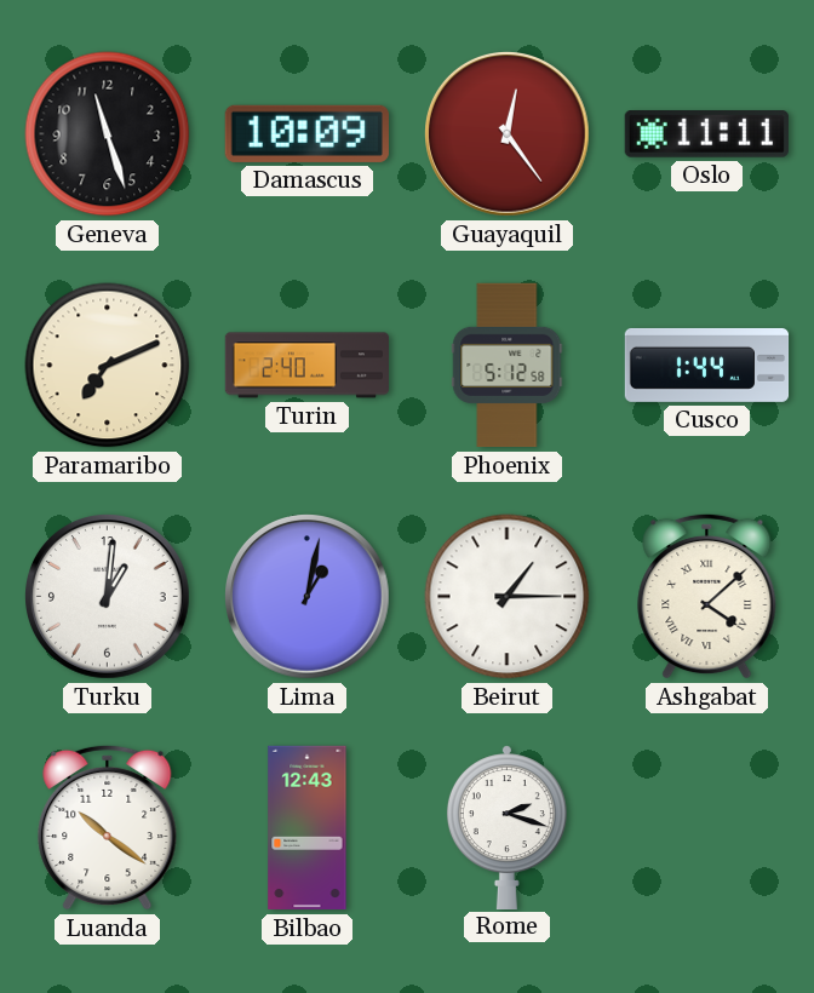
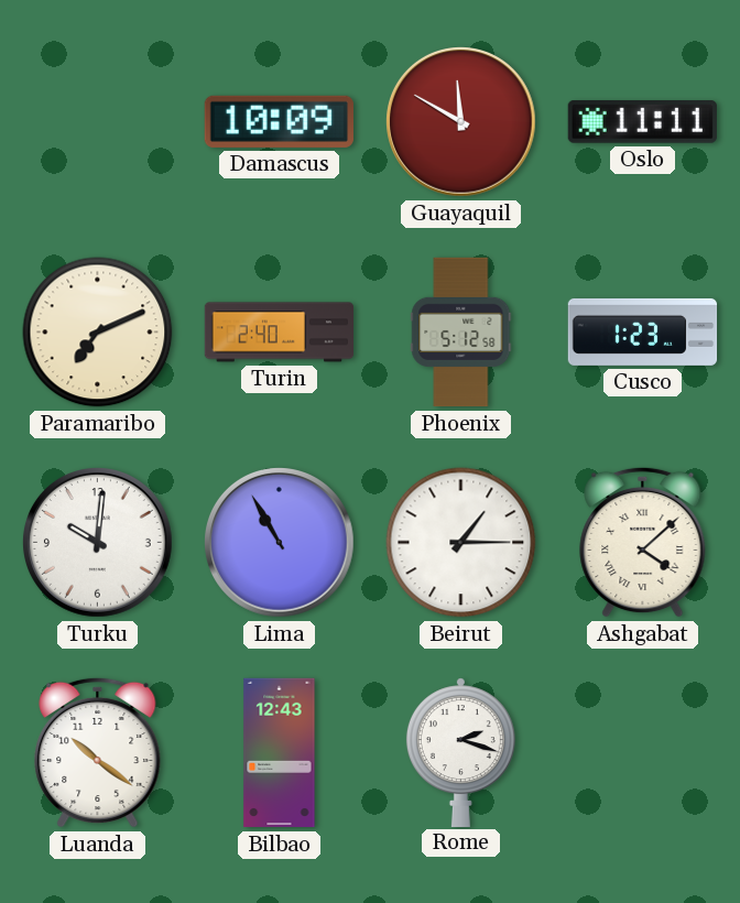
Geneva: 11:27 -> none (108, 134)
Guayaquil: 12:24 -> 11:50 (461, 122)
Cusco: 1:44 -> 1:23 (643, 331)
Turku: 1:01 -> 10:01 (98, 543)
Lima: 1:02 -> 10:55 (280, 543)
